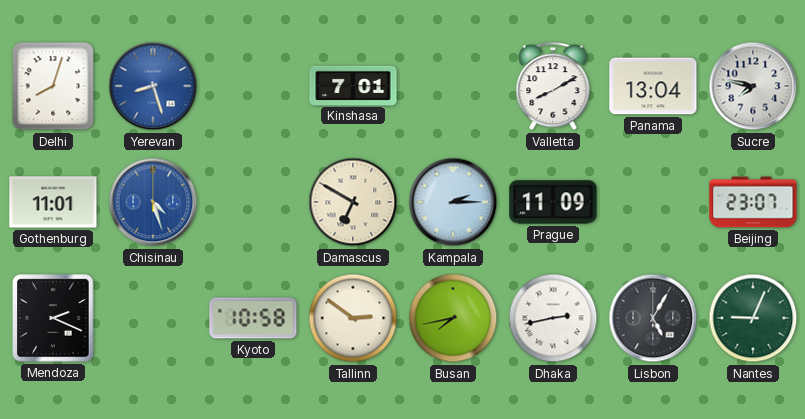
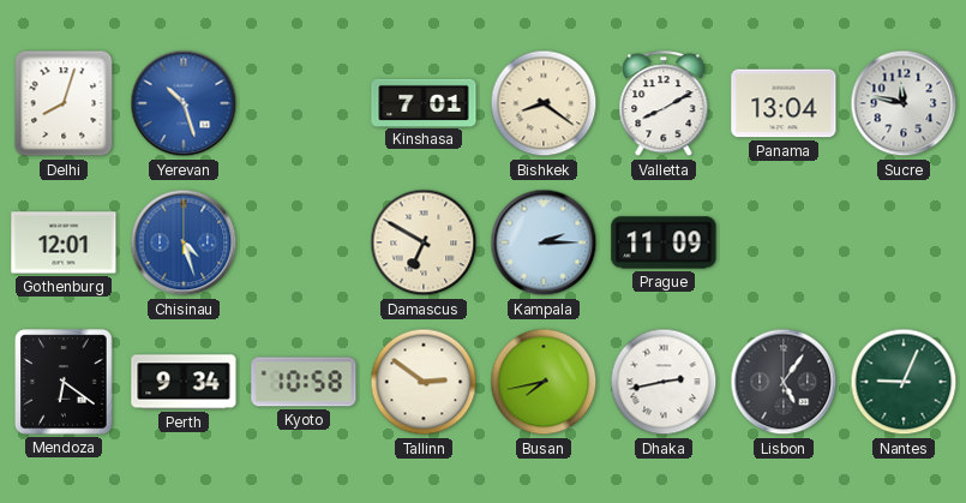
Yerevan: 8:27 -> 10:27 (184, 103)
Bishkek: none -> 8:21 (544, 103)
Sucre: 7:47 -> 11:47 (904, 103)
Gothenburg: 11:01 -> 12:01 (64, 242)
Beijing: 23:07 -> none (753, 202)
Mendoza: 2:19 -> 6:21 (64, 382)
Perth: none -> 9:34 (184, 382)
Lisbon: 5:05 -> 5:06 (784, 382)
